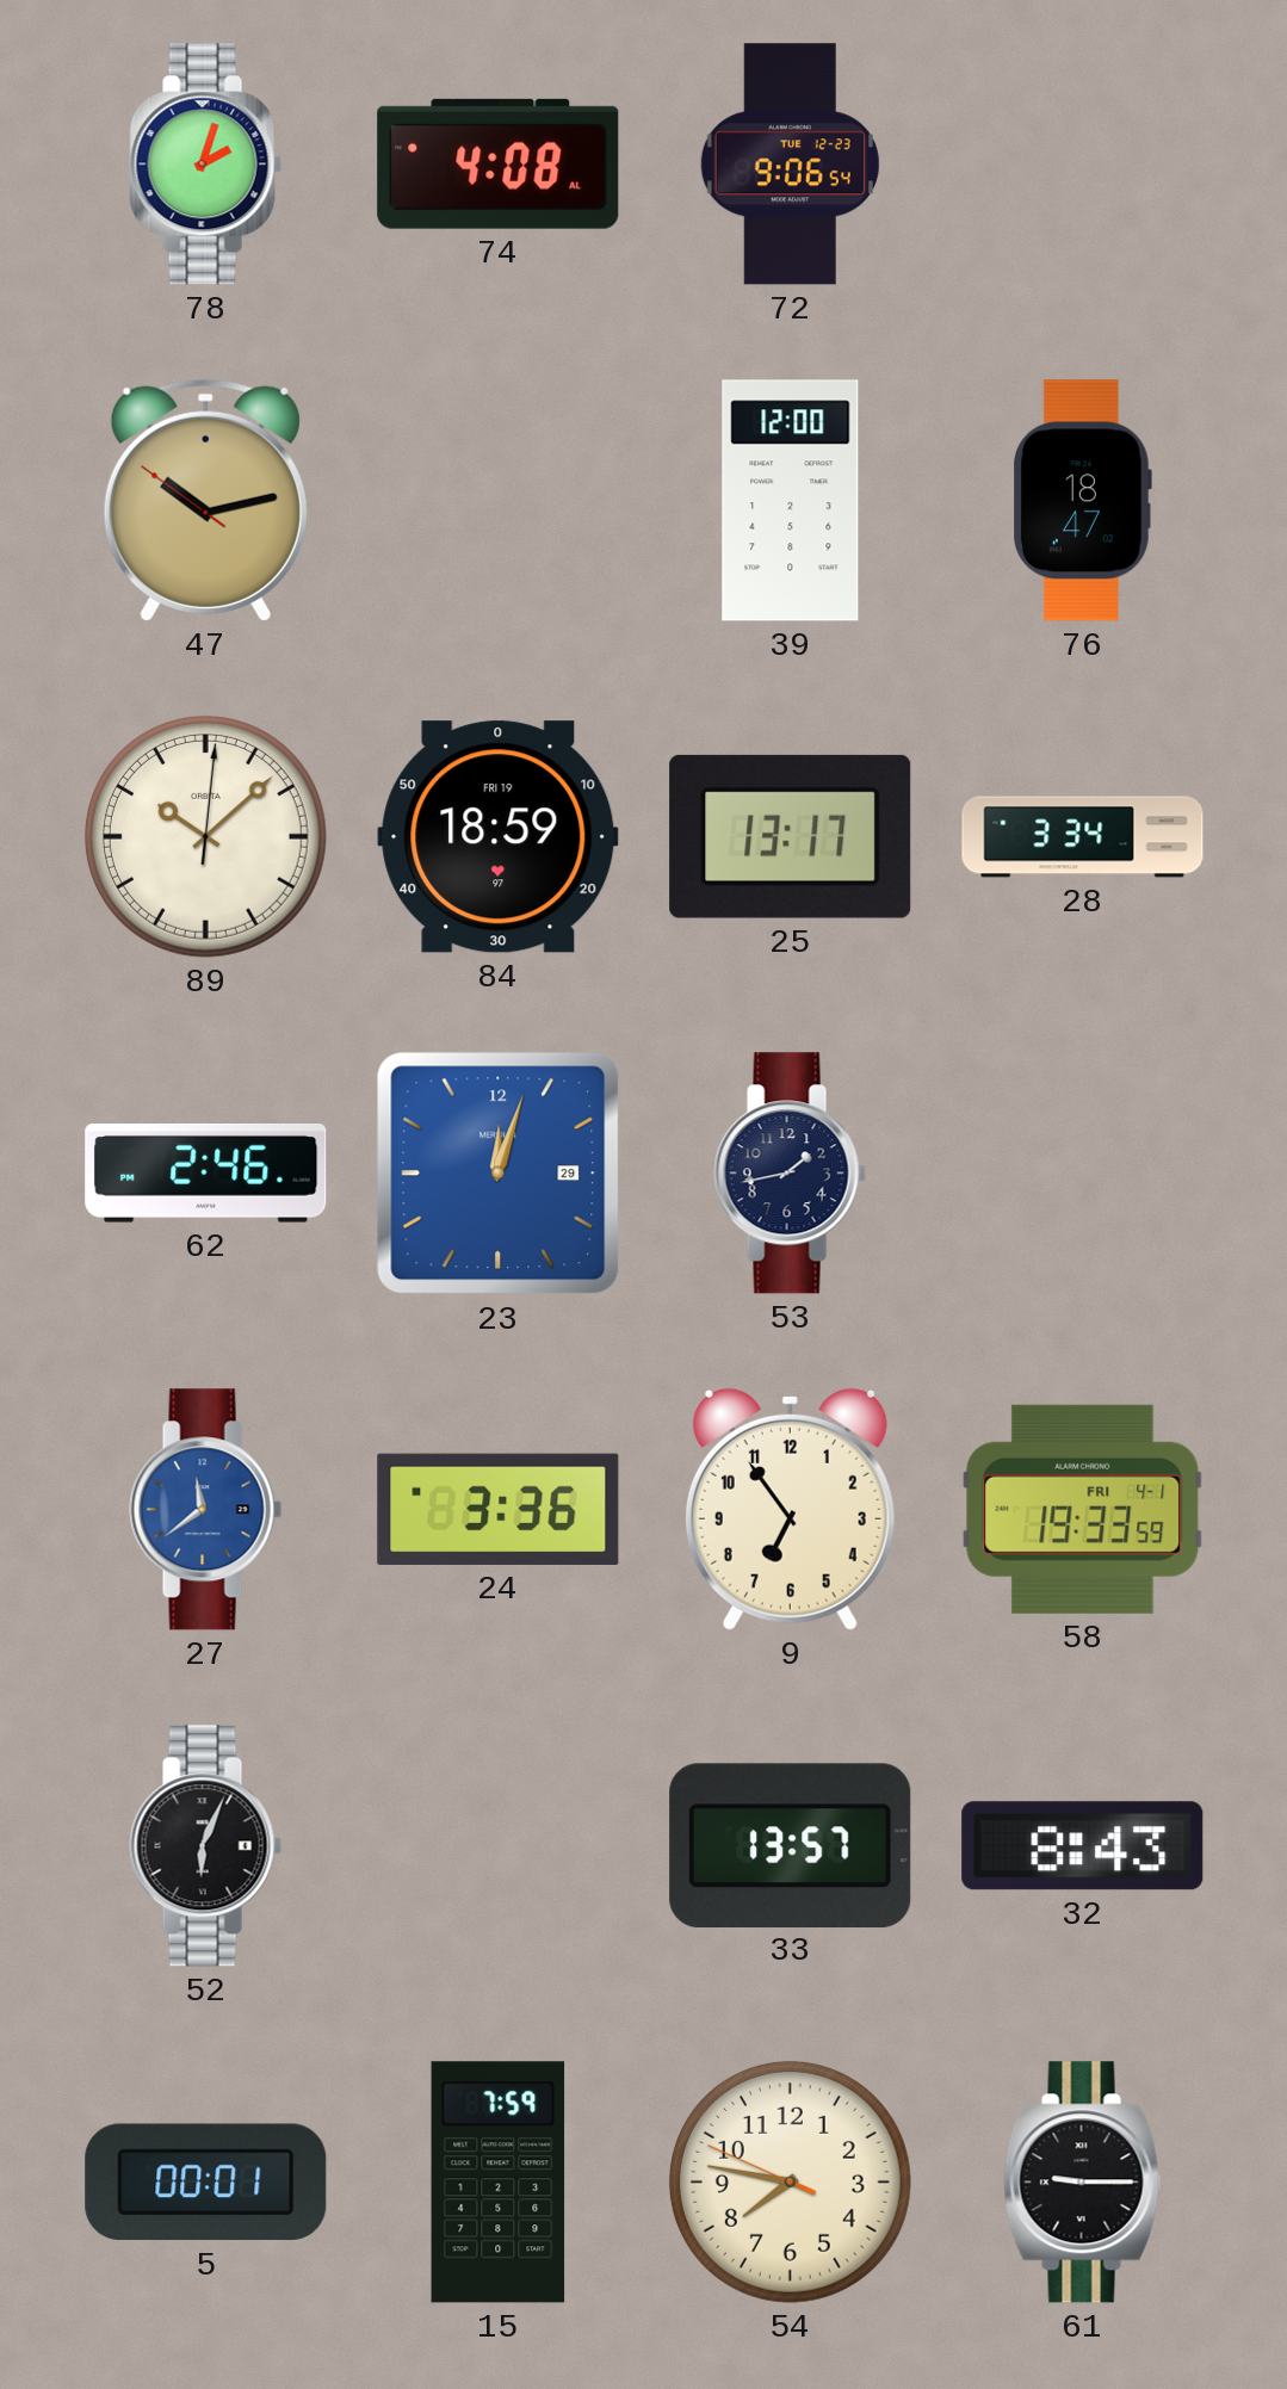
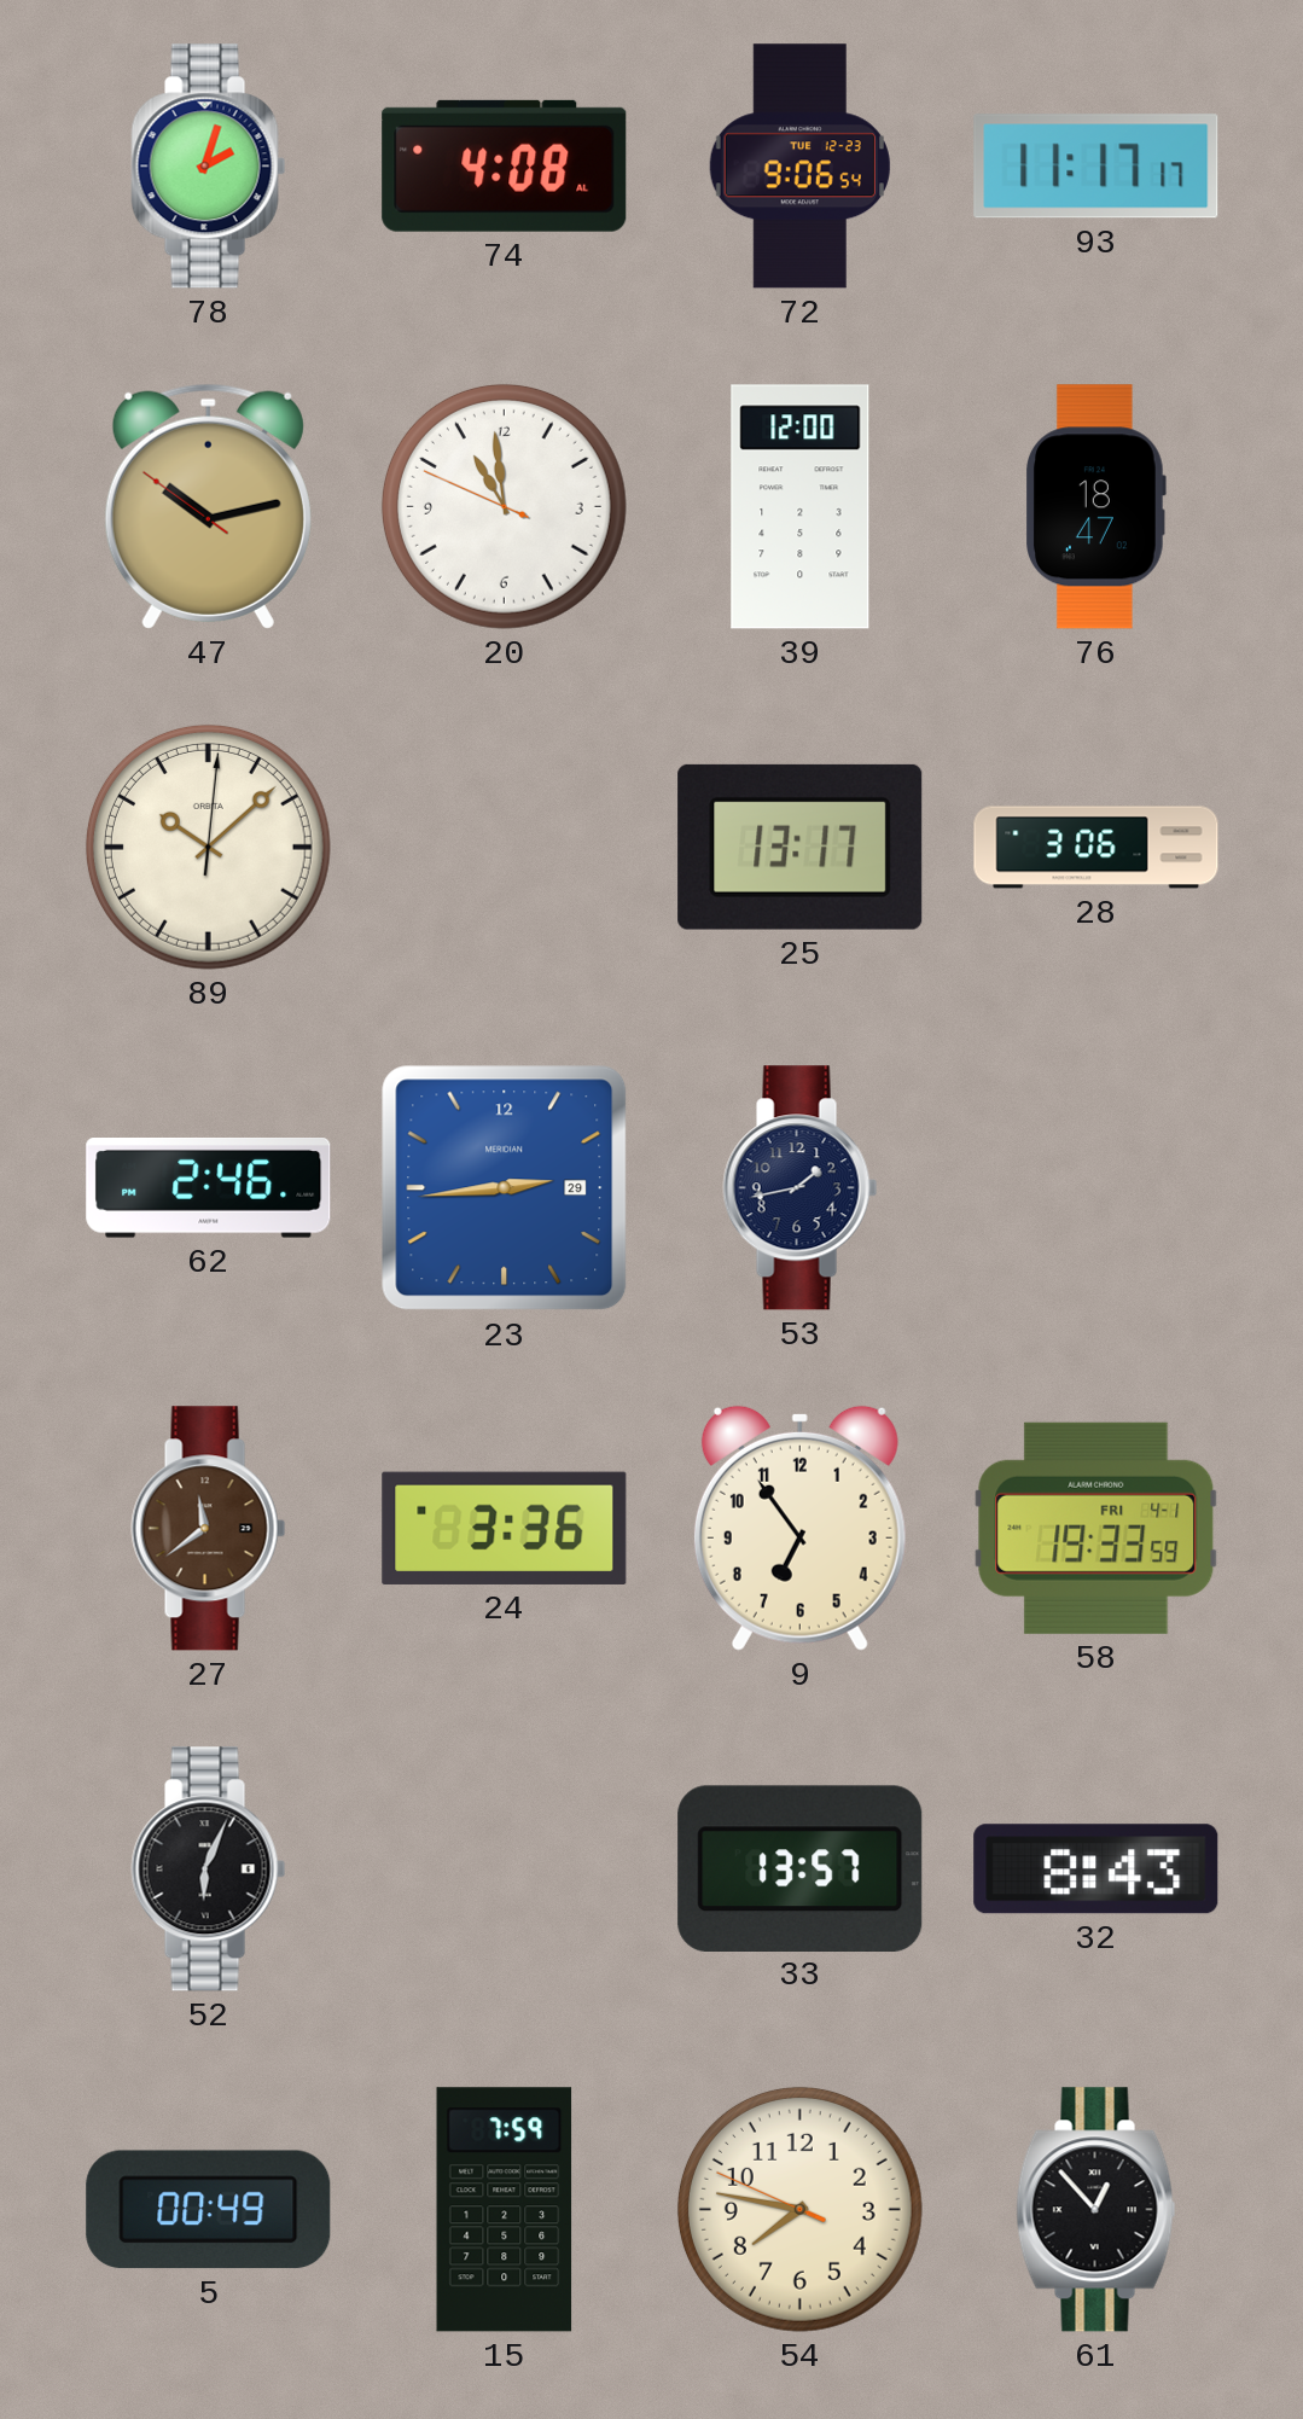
93: none -> 11:17 (1097, 167)
20: none -> 10:58 (504, 506)
84: 18:59 -> none (499, 837)
28: 3:34 -> 3:06 (1097, 848)
23: 12:03 -> 2:44 (505, 1188)
27 dial: blue -> brown (209, 1529)
5: 00:01 -> 00:49 (209, 2210)
61: 9:15 -> 12:53 (1097, 2210)
